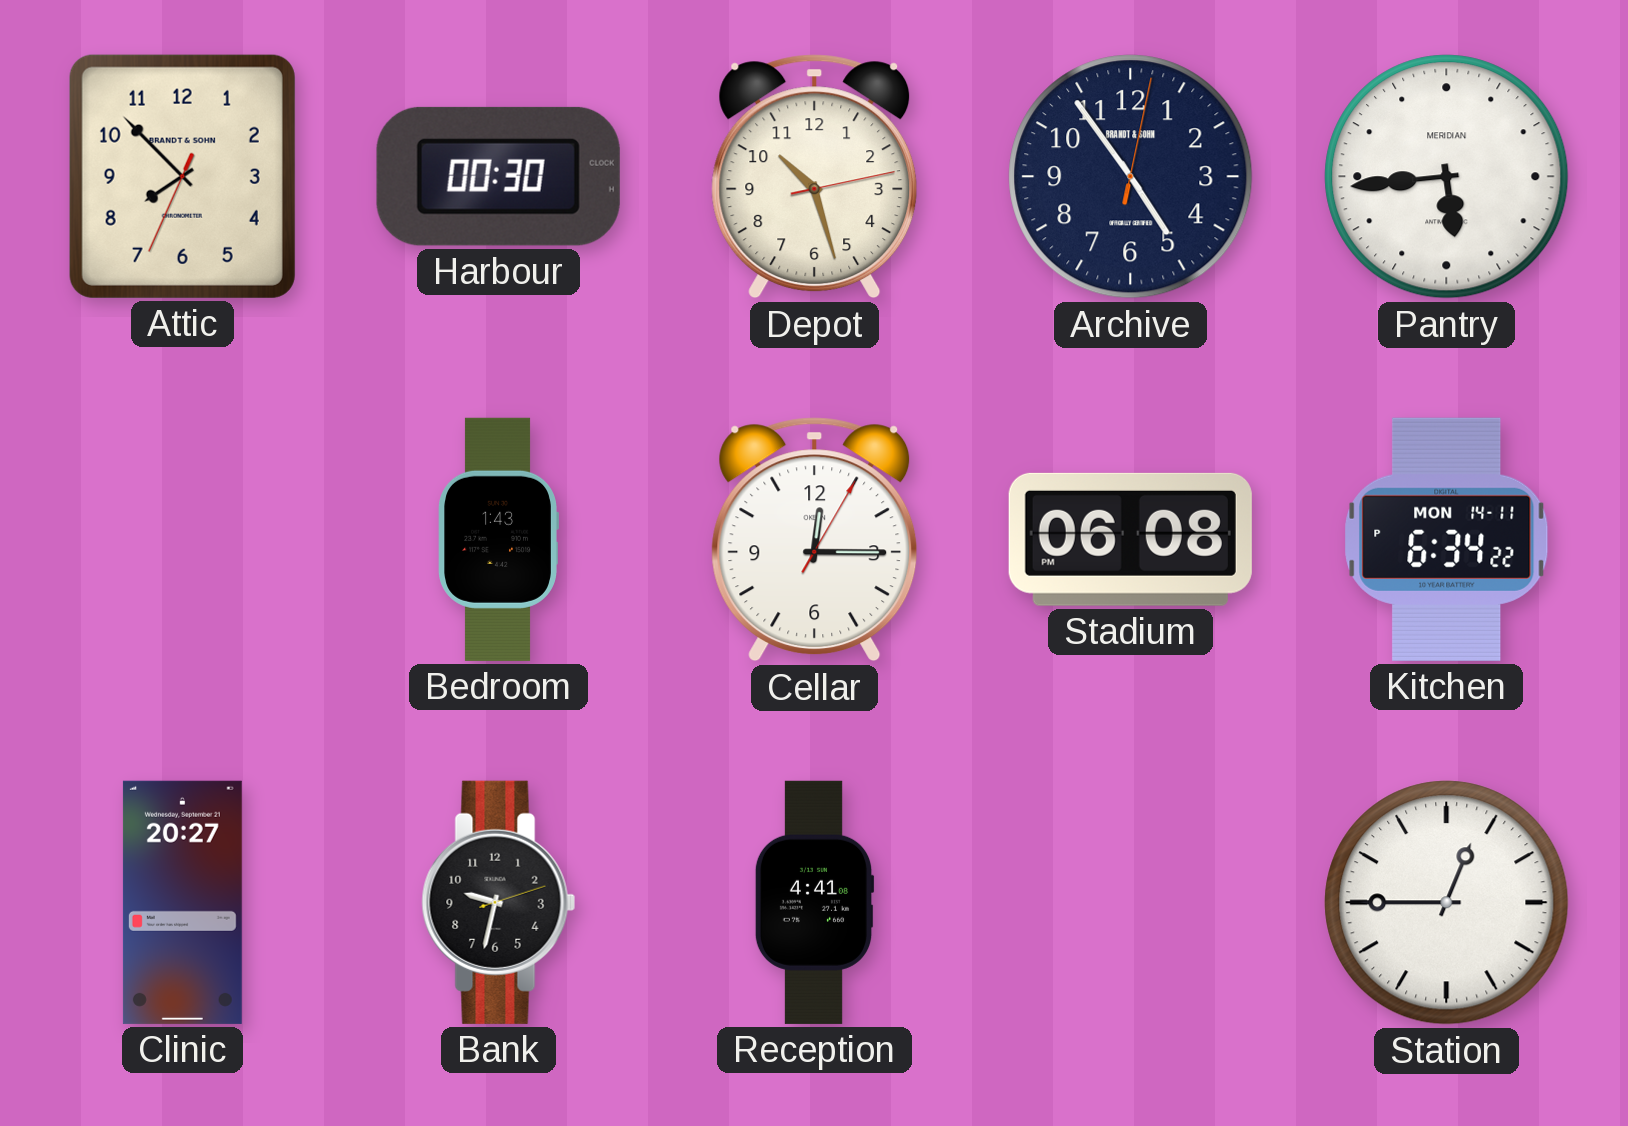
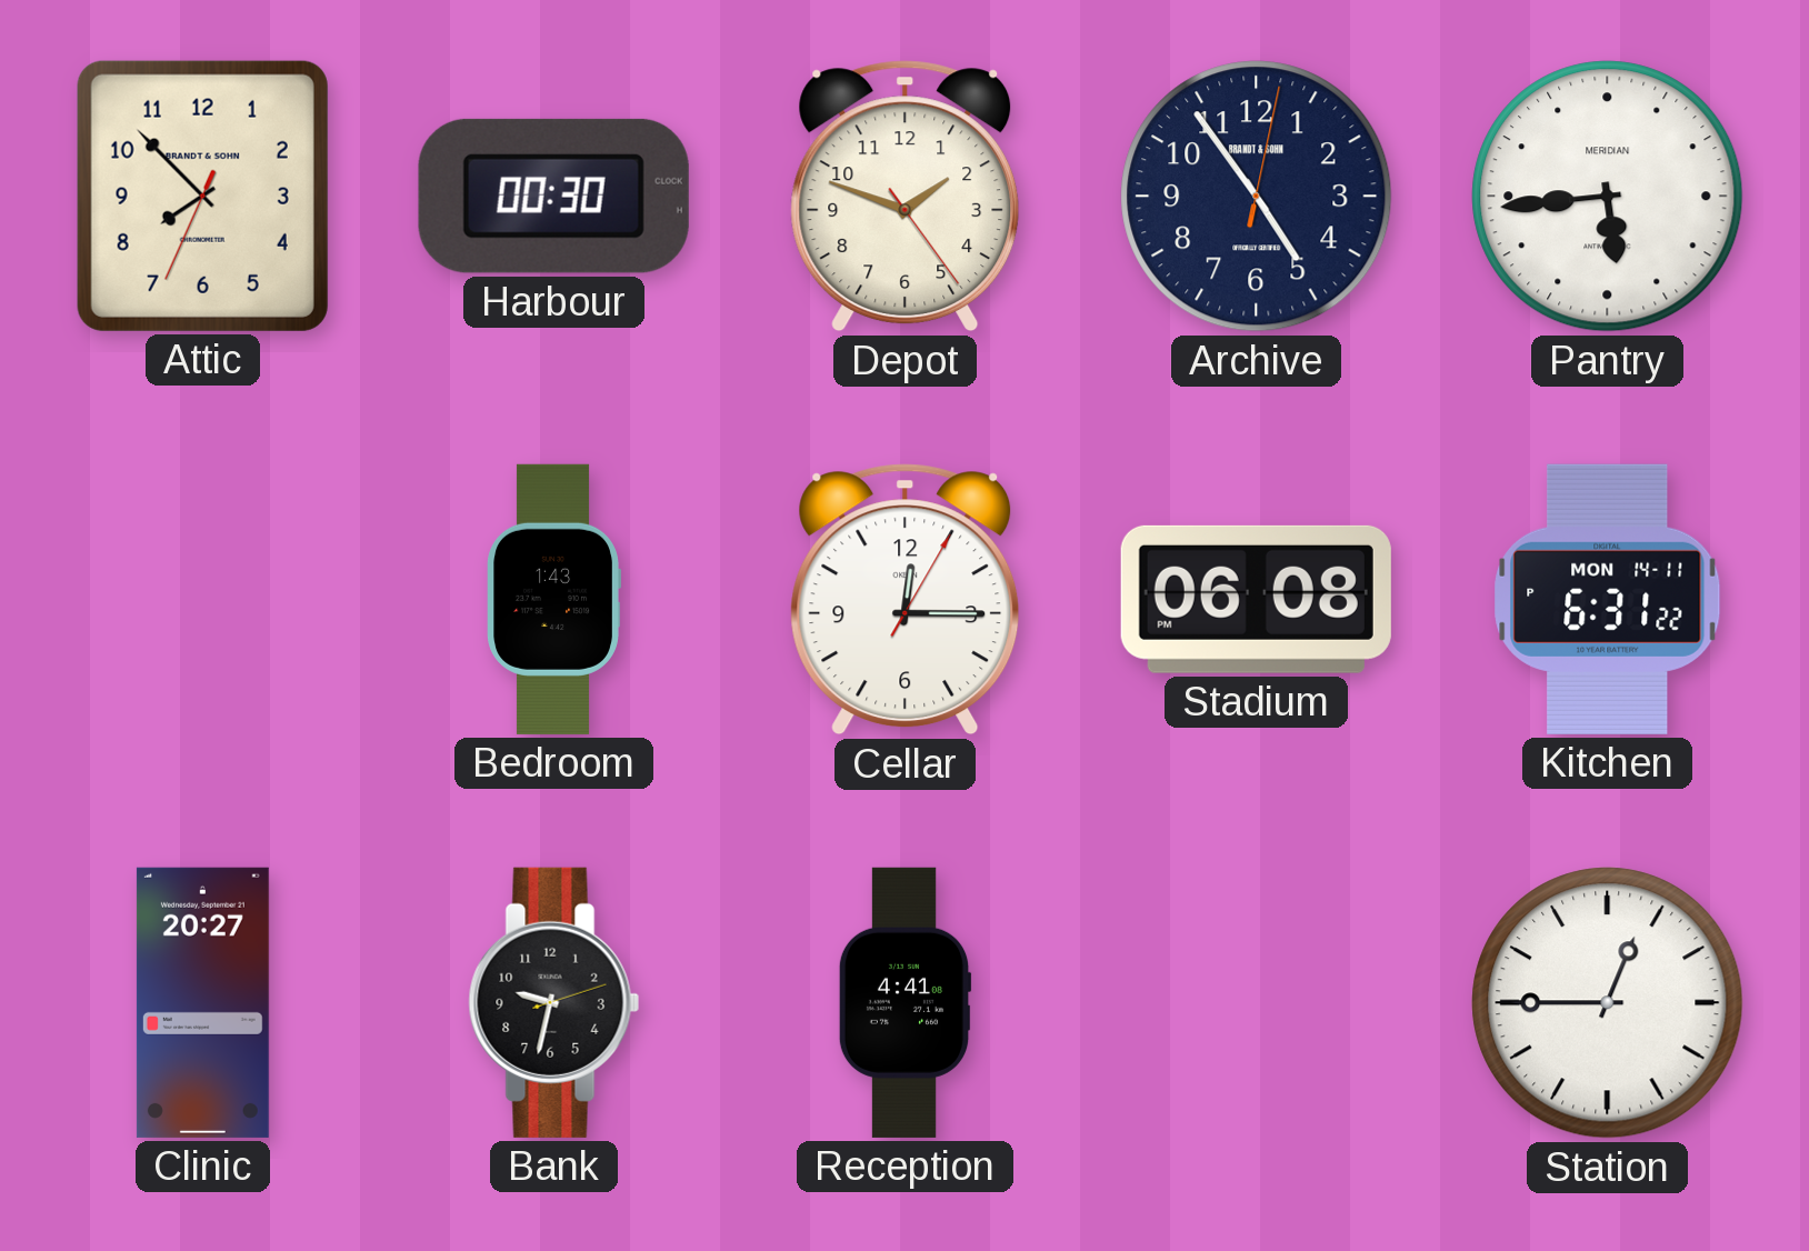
Depot: 10:27 -> 1:48 (906, 197)
Kitchen: 6:34 -> 6:31 (1608, 599)
